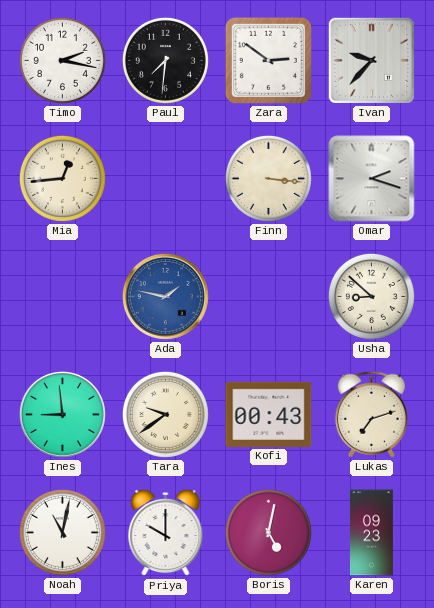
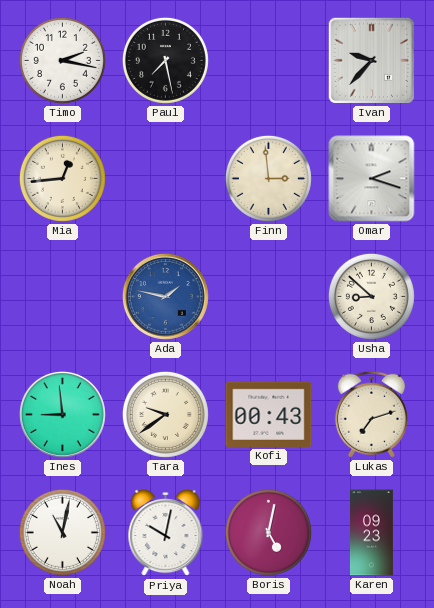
Paul: 7:31 -> 7:28 (165, 60)
Zara: 2:51 -> none (268, 60)
Finn: 3:16 -> 2:59 (268, 178)
Priya: 10:00 -> 10:02 (166, 533)
